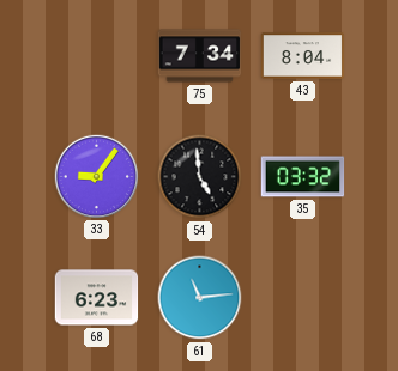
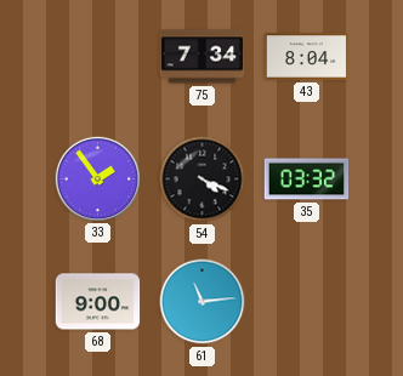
33: 9:06 -> 1:54 (97, 178)
54: 4:59 -> 4:19 (203, 180)
68: 6:23 -> 9:00 (98, 302)
